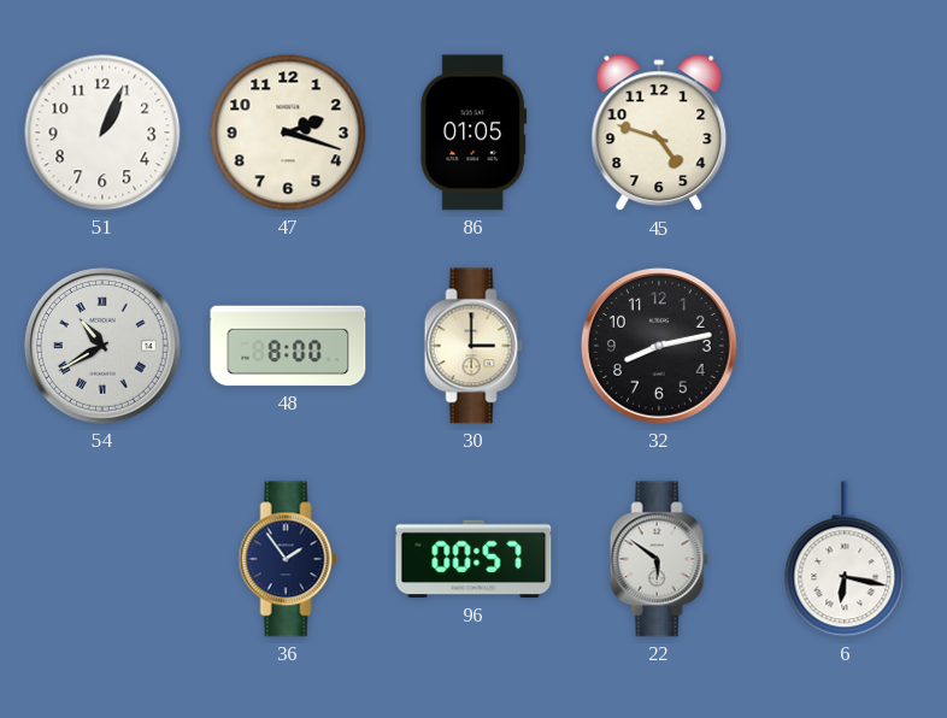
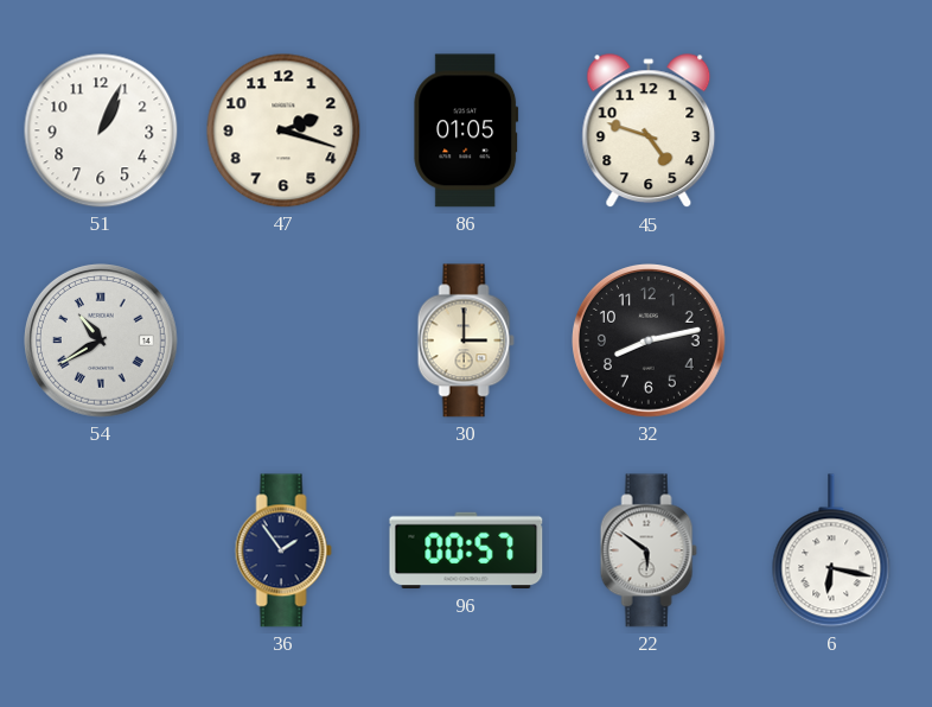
48: 8:00 -> none (288, 346)
